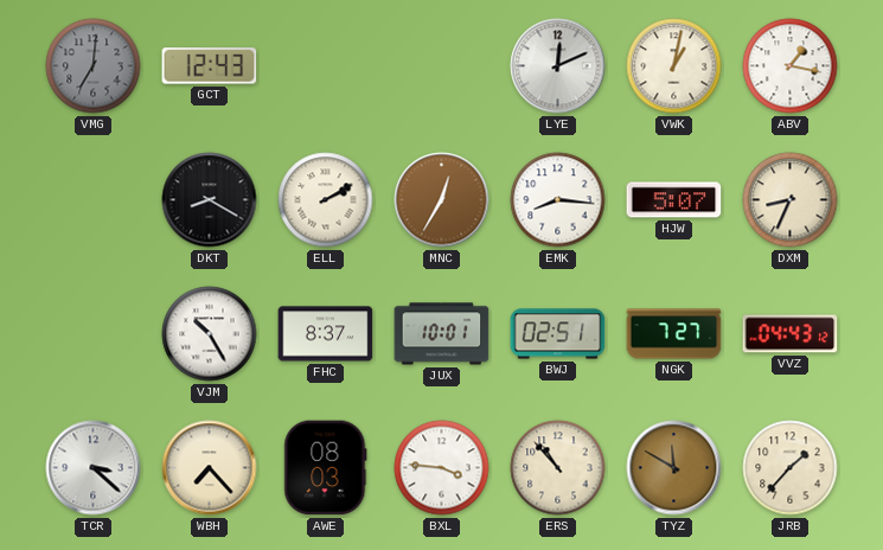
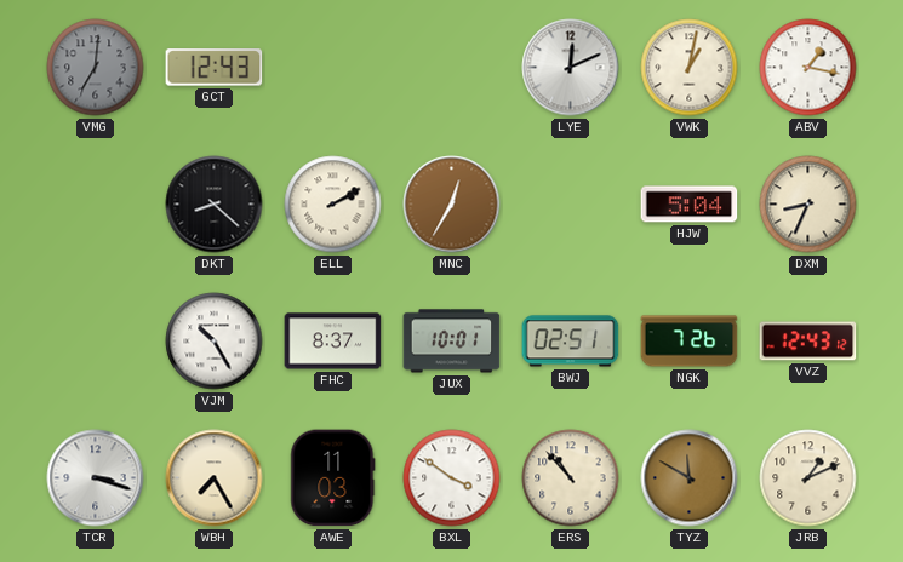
DKT: 8:20 -> 8:22 (215, 205)
EMK: 8:16 -> none (558, 200)
HJW: 5:07 -> 5:04 (690, 205)
NGK: 7:27 -> 7:26 (690, 342)
VVZ: 04:43 -> 12:43 (808, 342)
TCR: 3:22 -> 3:18 (96, 478)
WBH: 7:23 -> 7:25 (215, 478)
AWE: 08:03 -> 11:03 (333, 478)
BXL: 3:46 -> 3:51 (452, 478)
JRB: 1:37 -> 1:11 (808, 478)
